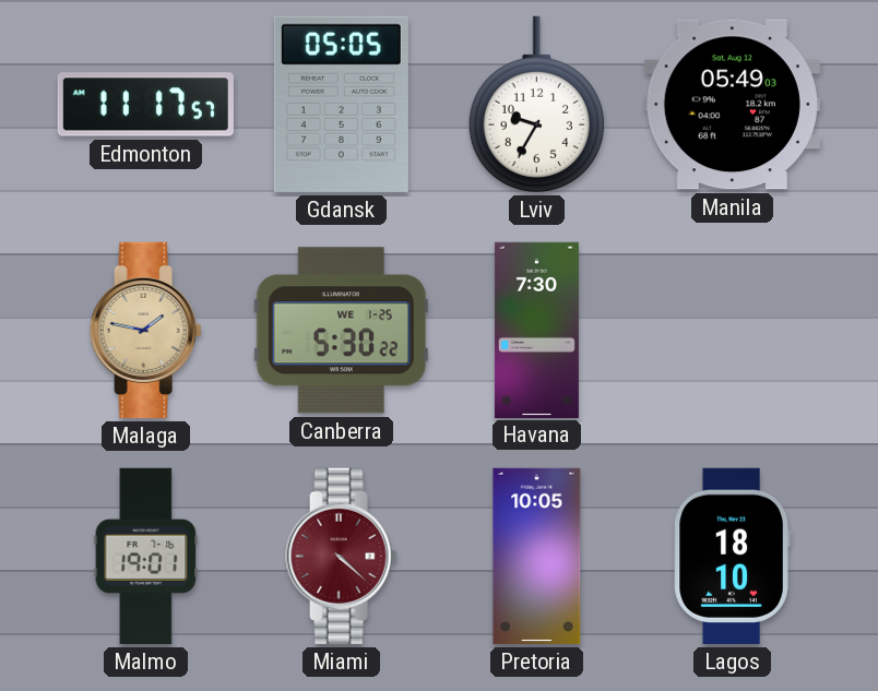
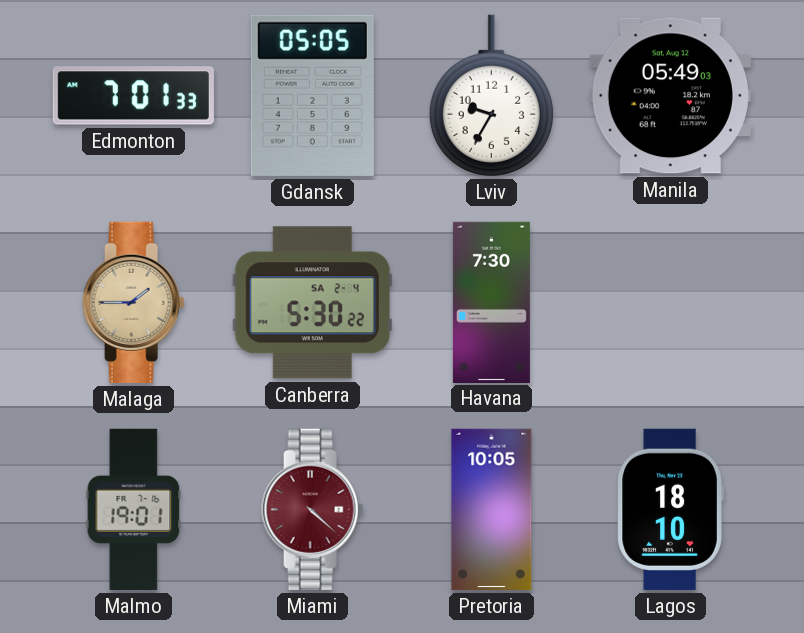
Edmonton: 11:17 -> 7:01 (133, 96)
Malaga: 1:47 -> 1:45 (134, 302)
Canberra date: WE 1-25 -> SA 2-4 (312, 303)
